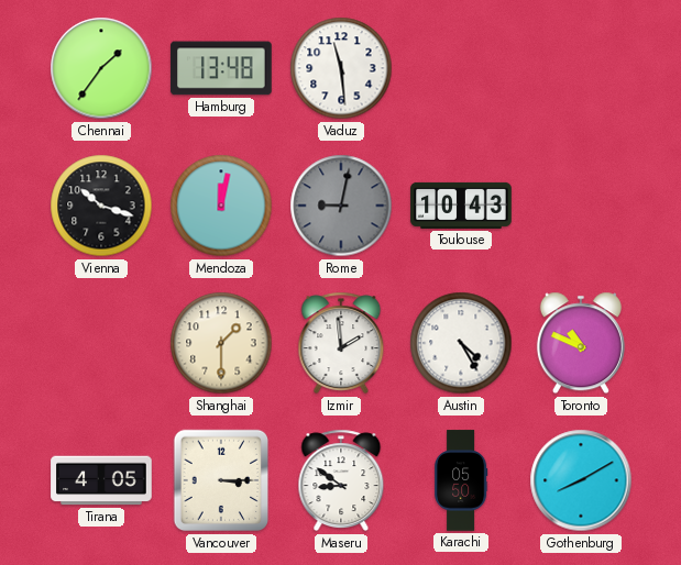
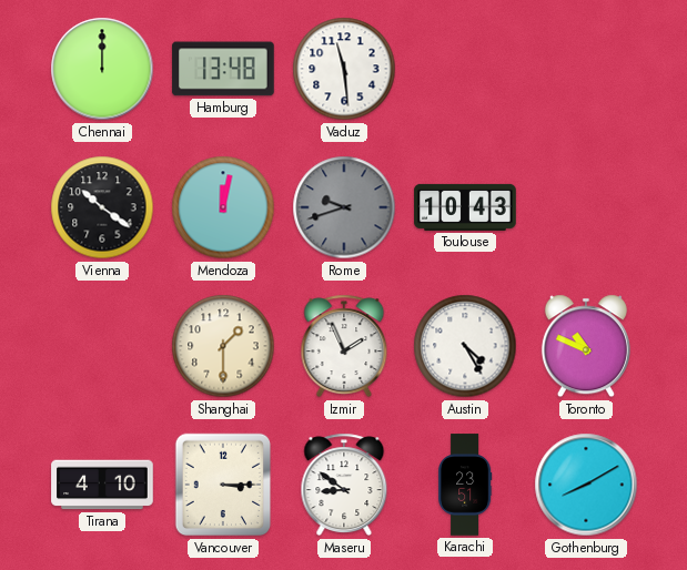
Chennai: 1:36 -> 12:00 (102, 69)
Vienna: 10:18 -> 10:21 (102, 207)
Rome: 9:02 -> 9:42 (344, 207)
Izmir: 1:59 -> 1:56 (344, 346)
Tirana: 4:05 -> 4:10 (102, 485)
Karachi: 05:50 -> 23:51 (466, 485)
